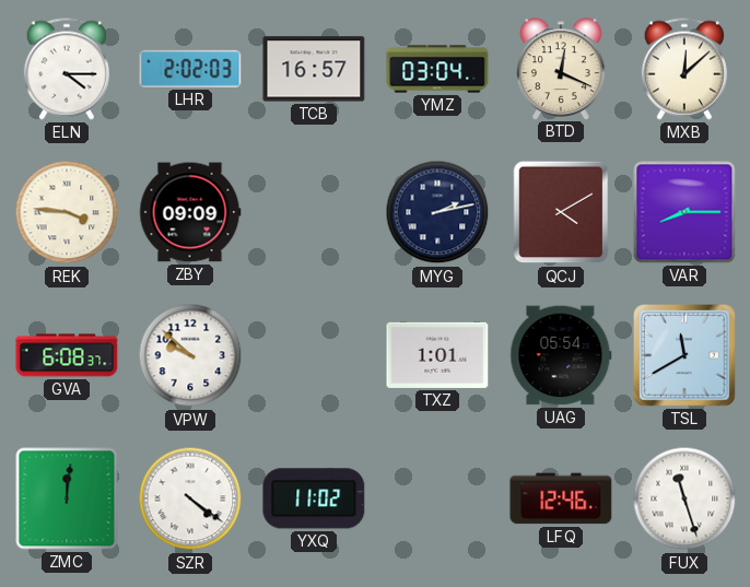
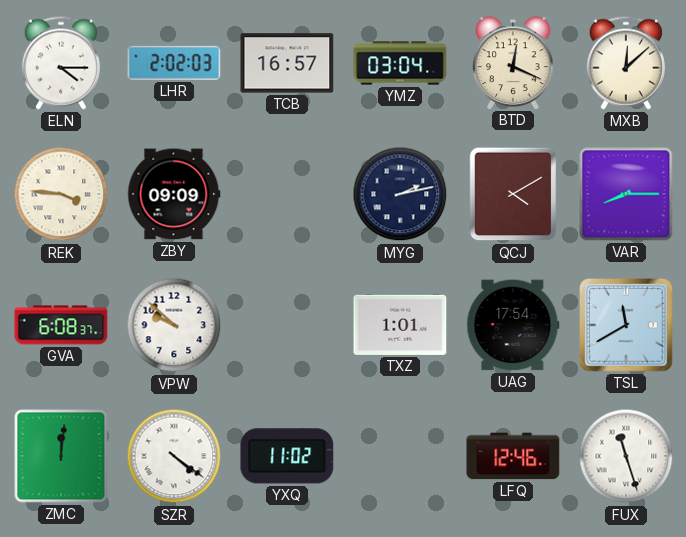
UAG: 05:54 -> 17:54 (513, 325)
